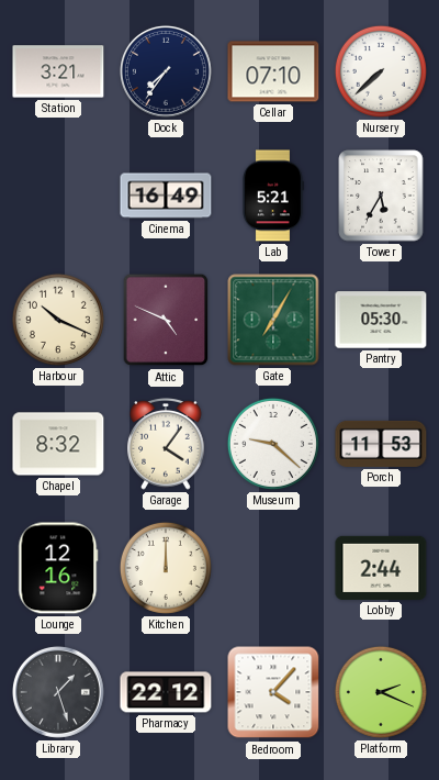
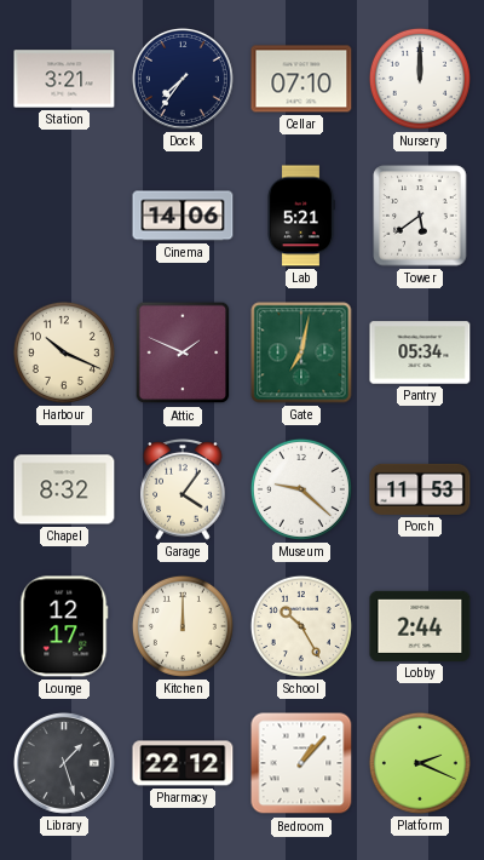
Nursery: 7:38 -> 12:00 (420, 79)
Cinema: 16:49 -> 14:06 (183, 216)
Tower: 5:35 -> 5:39 (420, 216)
Attic: 4:49 -> 1:49 (183, 352)
Gate: 7:05 -> 7:02 (301, 352)
Pantry: 05:30 -> 05:34 (420, 352)
Lounge: 12:16 -> 12:17 (64, 626)
School: none -> 10:25 (301, 626)
Bedroom: 4:07 -> 1:07 (301, 763)
